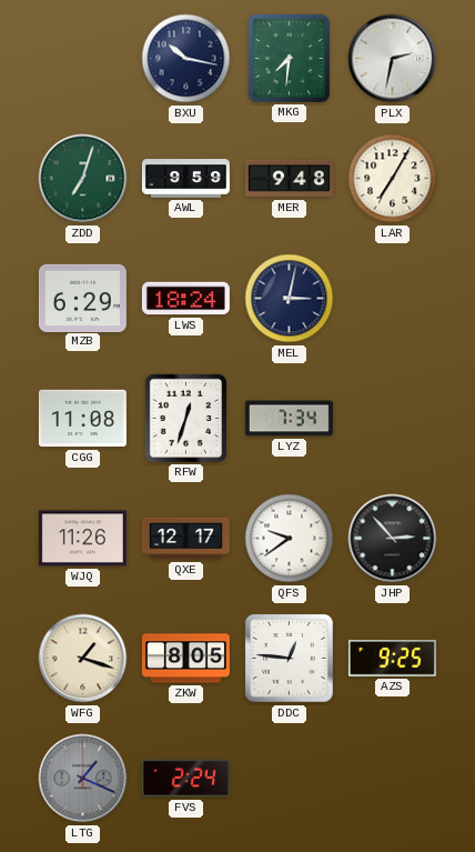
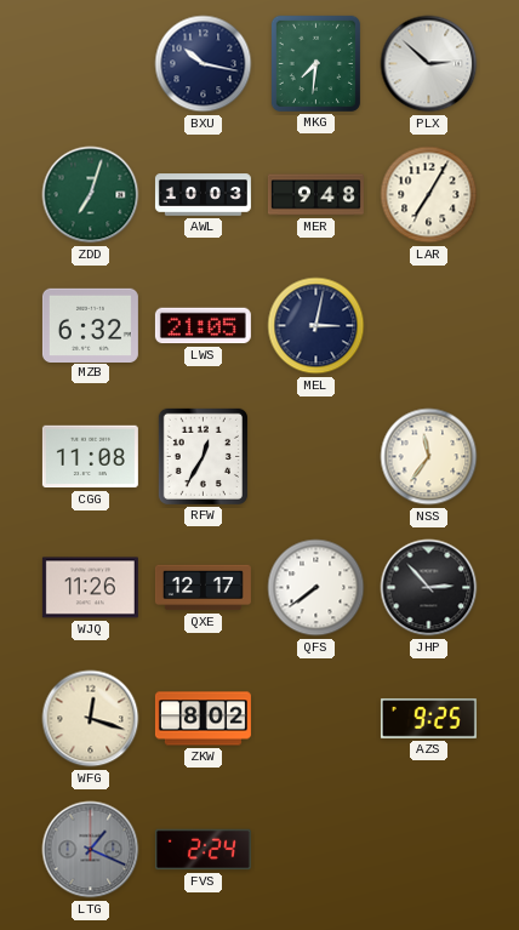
PLX: 2:32 -> 2:52 (429, 64)
AWL: 9:59 -> 10:03 (203, 195)
MZB: 6:29 -> 6:32 (90, 325)
LWS: 18:24 -> 21:05 (203, 326)
RFW: 12:33 -> 12:35 (203, 456)
LYZ: 7:34 -> none (289, 419)
NSS: none -> 11:36 (429, 457)
QFS: 9:39 -> 7:39 (316, 588)
WFG: 1:18 -> 12:18 (91, 719)
ZKW: 8:05 -> 8:02 (203, 719)
DDC: 12:46 -> none (290, 659)
